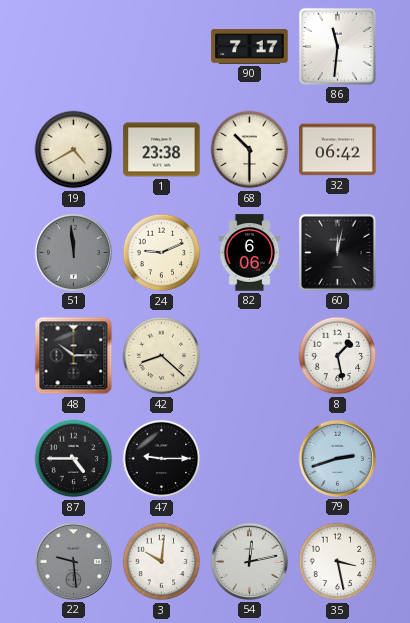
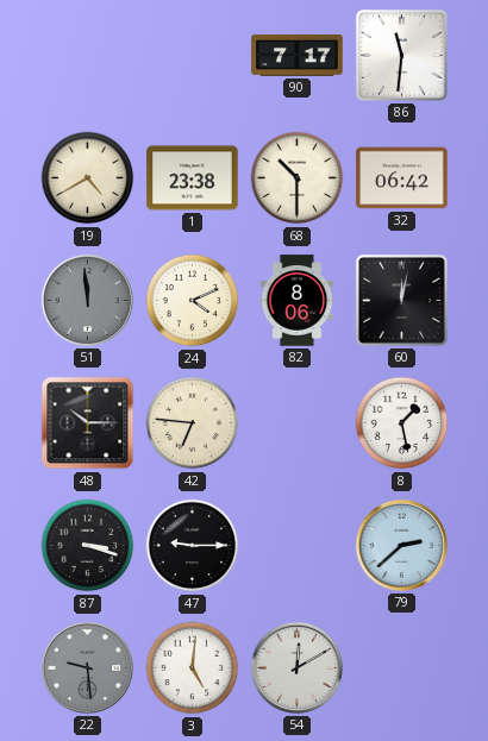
24: 9:11 -> 4:11 (193, 301)
82: 6:06 -> 8:06 (298, 301)
42: 8:22 -> 6:46 (193, 423)
87: 4:45 -> 3:18 (88, 546)
79: 2:42 -> 2:38 (401, 545)
3: 10:01 -> 5:01 (193, 668)
54: 12:13 -> 12:10 (296, 667)
35: 3:28 -> none (338, 562)
